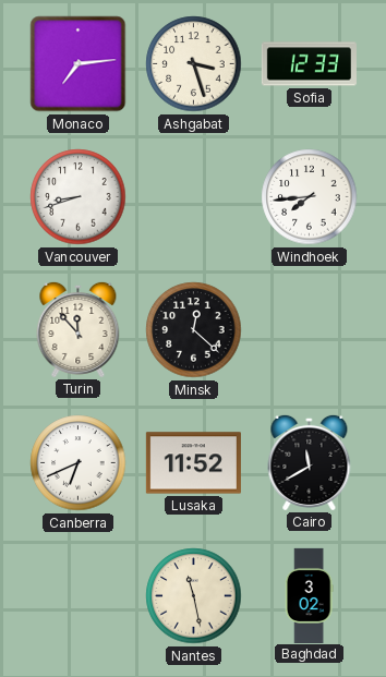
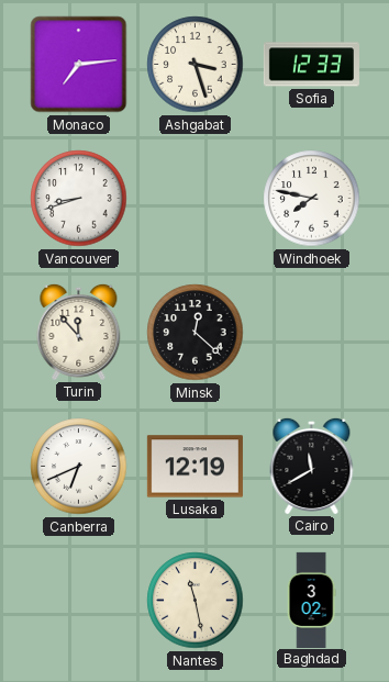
Windhoek: 7:44 -> 7:47 (312, 199)
Lusaka: 11:52 -> 12:19 (194, 467)
